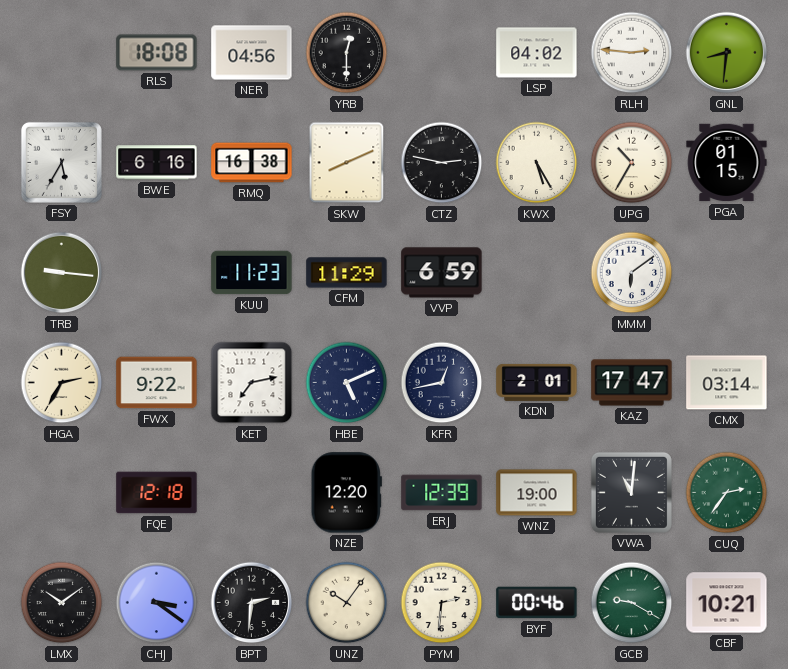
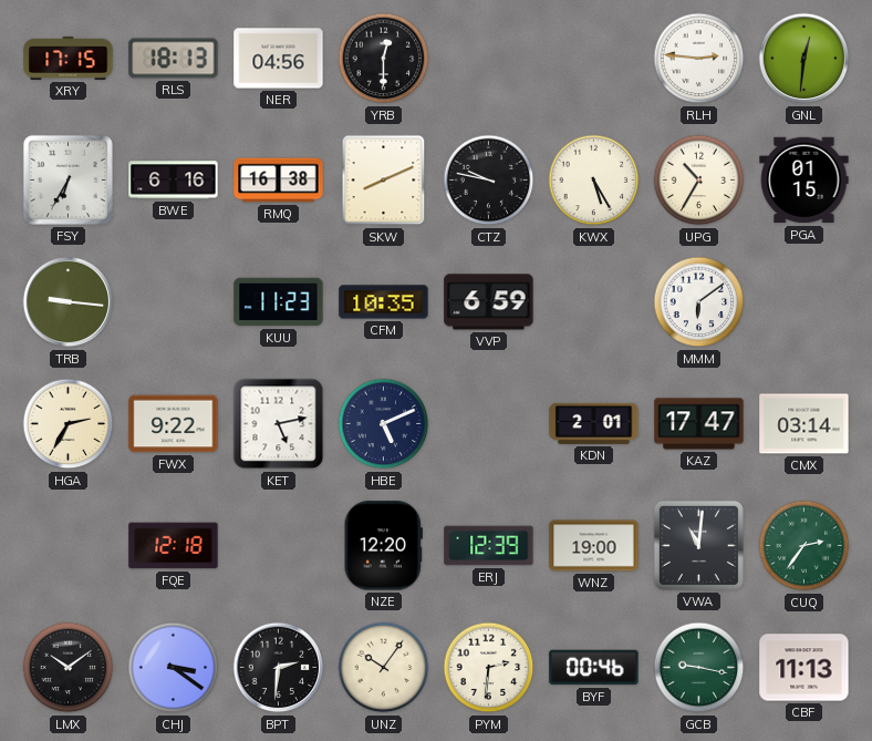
XRY: none -> 17:15 (69, 58)
RLS: 18:08 -> 18:13 (174, 59)
LSP: 04:02 -> none (537, 53)
GNL: 8:31 -> 12:31 (804, 59)
FSY: 5:35 -> 6:35 (68, 179)
CTZ: 2:47 -> 9:47 (489, 181)
CFM: 11:29 -> 10:35 (384, 302)
KET: 7:13 -> 5:13 (279, 424)
KFR: 12:43 -> none (442, 383)
GCB: 9:20 -> 9:17 (699, 668)
CBF: 10:21 -> 11:13 (804, 668)
